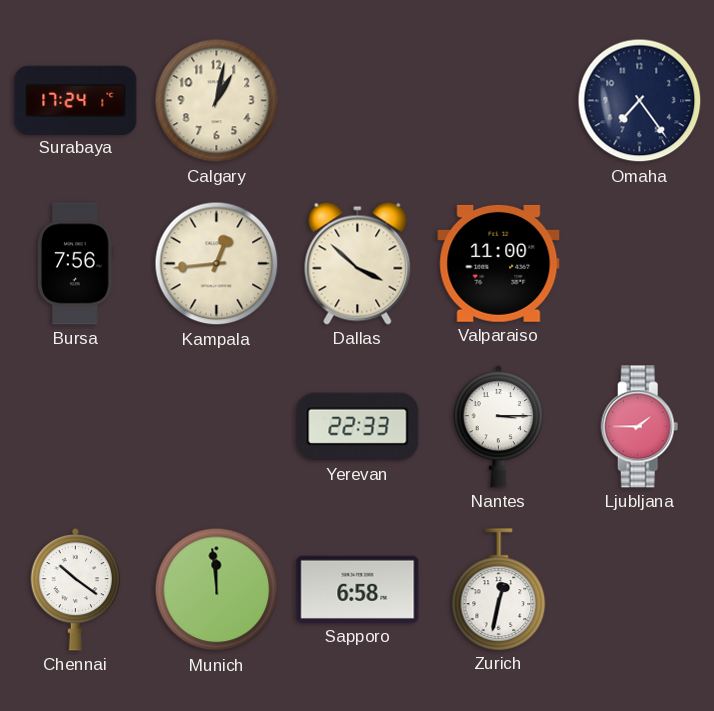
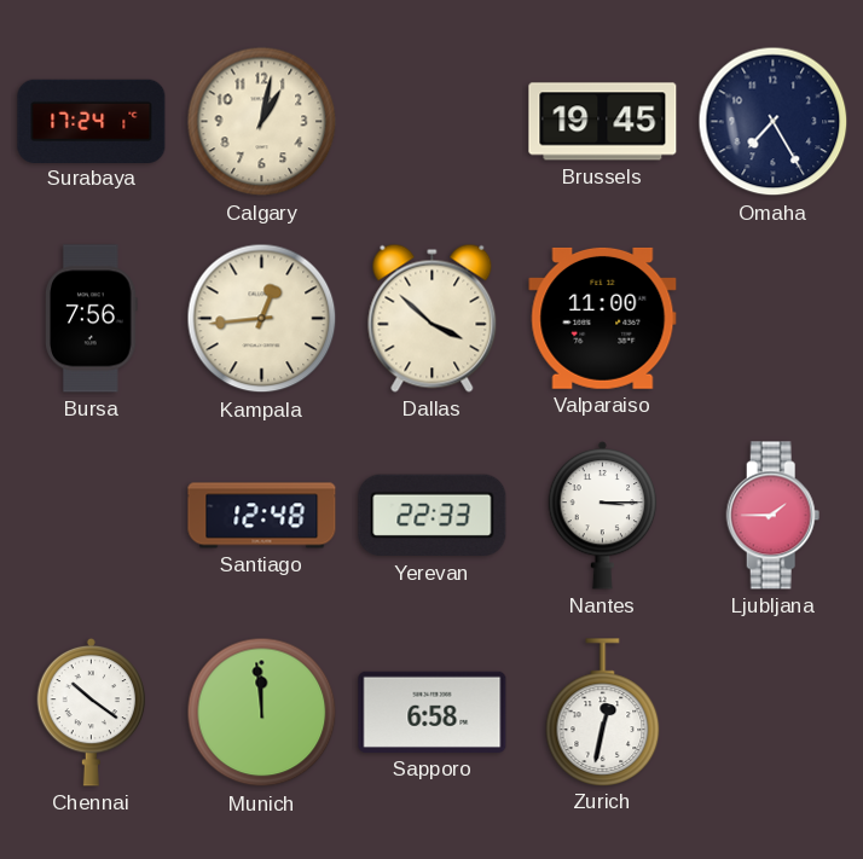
Brussels: none -> 19:45 (603, 122)
Omaha: 7:24 -> 7:25 (774, 122)
Santiago: none -> 12:48 (262, 516)
